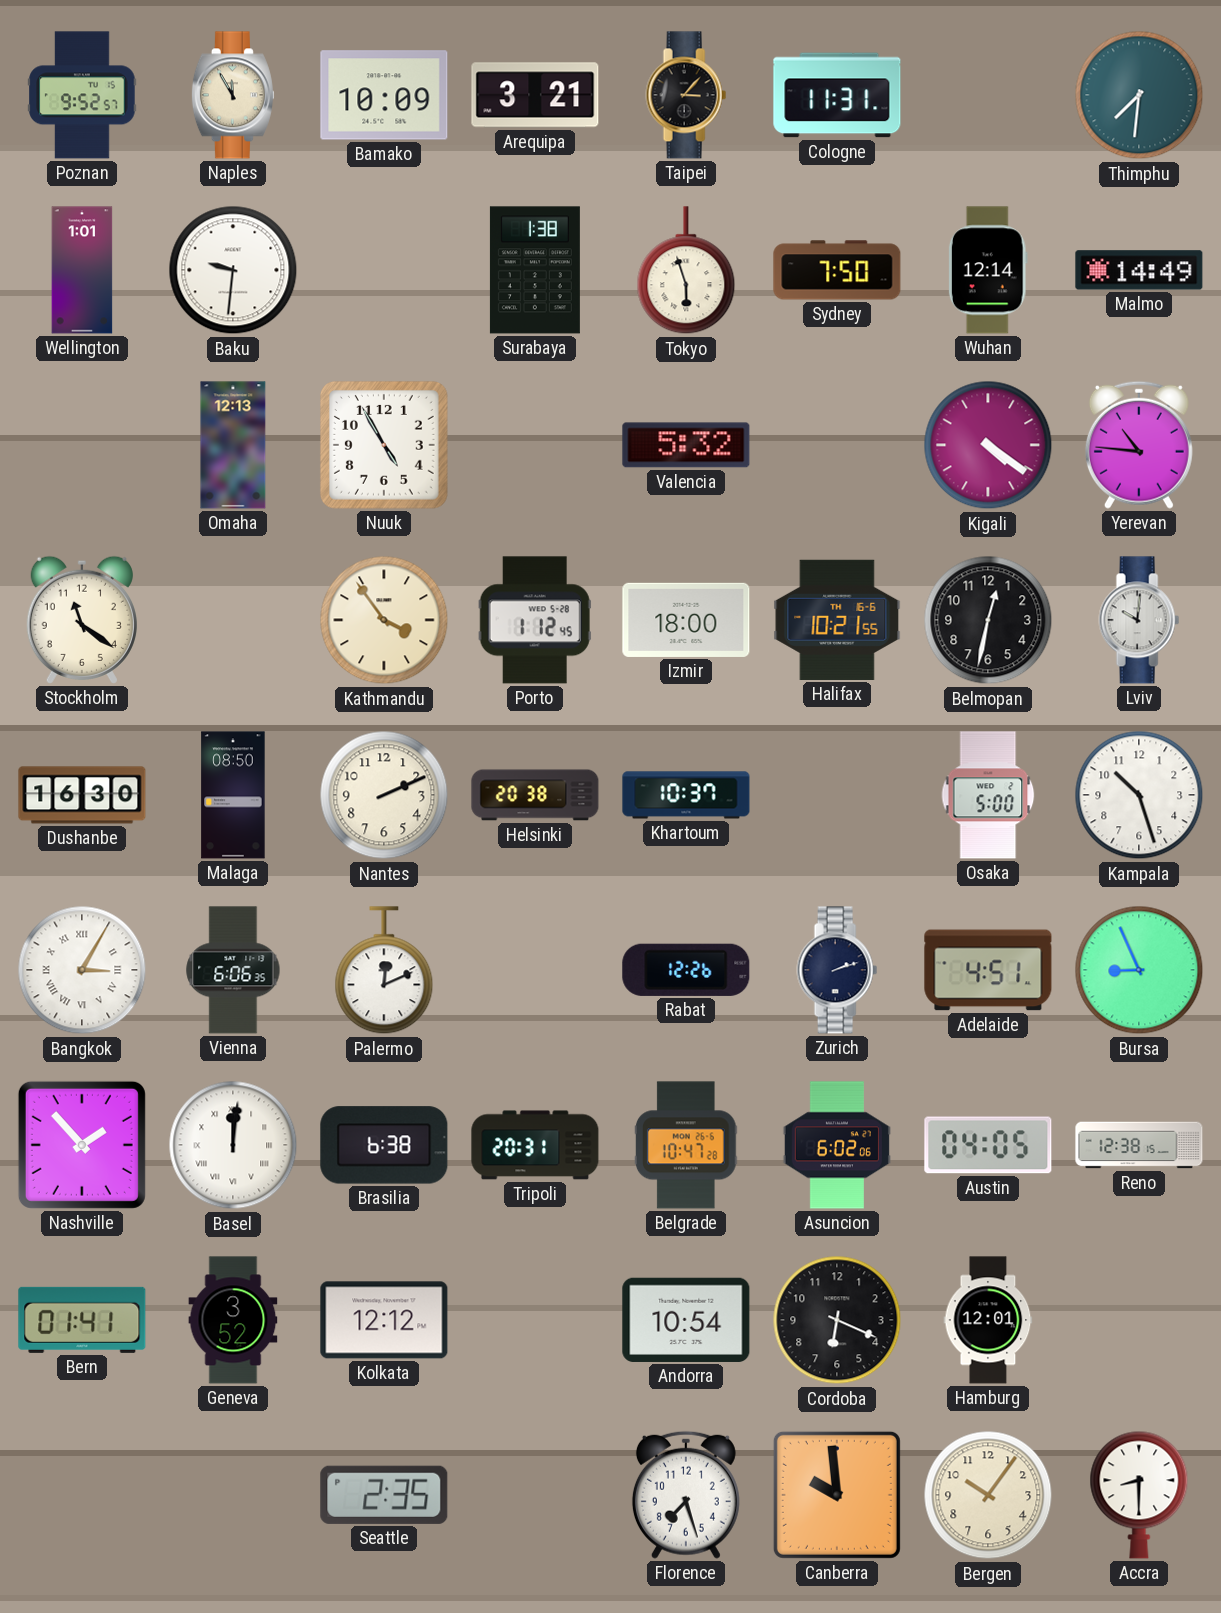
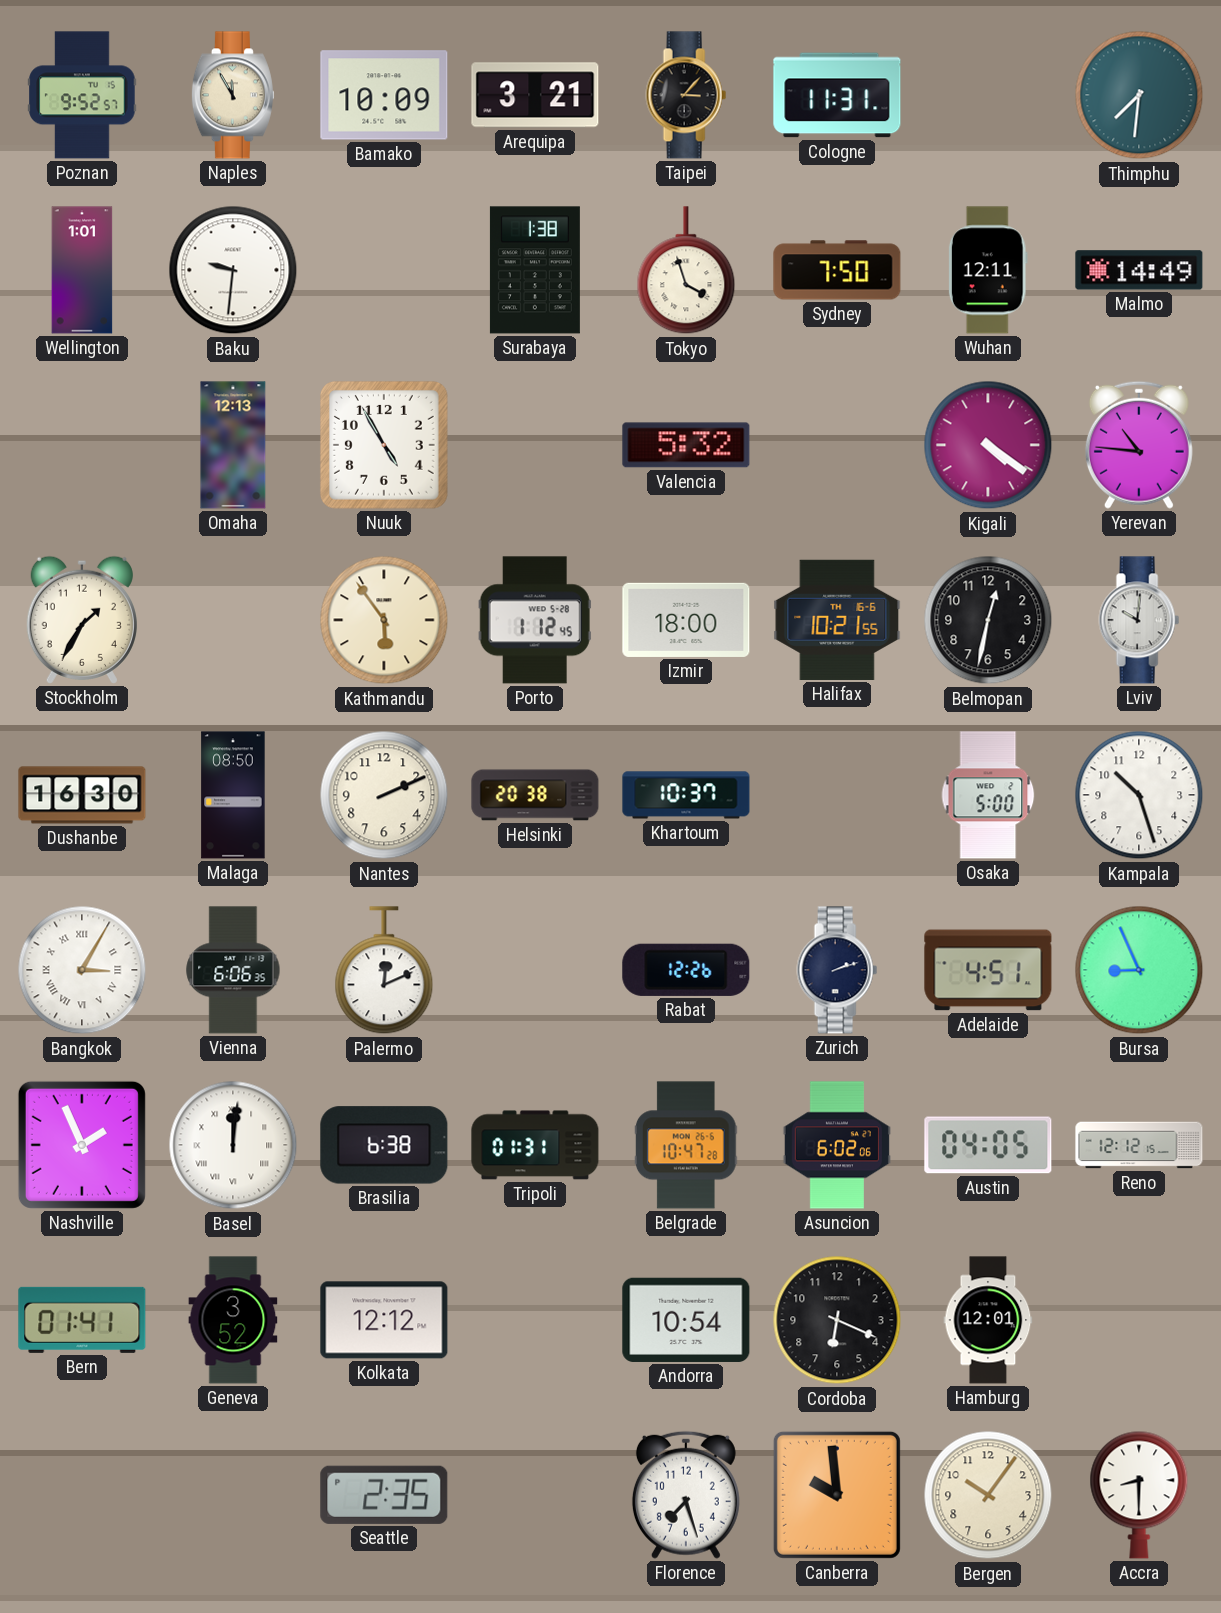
Tokyo: 5:57 -> 3:57 (686, 271)
Wuhan: 12:14 -> 12:11 (988, 270)
Stockholm: 11:21 -> 1:35 (82, 620)
Kathmandu: 3:54 -> 5:54 (384, 620)
Nashville: 1:53 -> 1:56 (82, 1145)
Tripoli: 20:31 -> 01:31 (535, 1145)
Reno: 12:38 -> 12:12 (1139, 1145)
